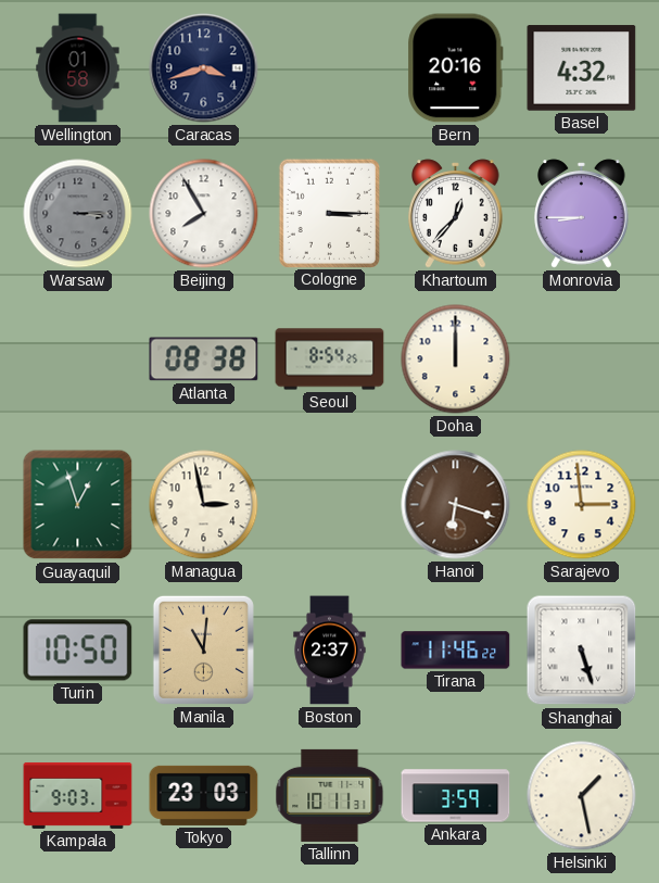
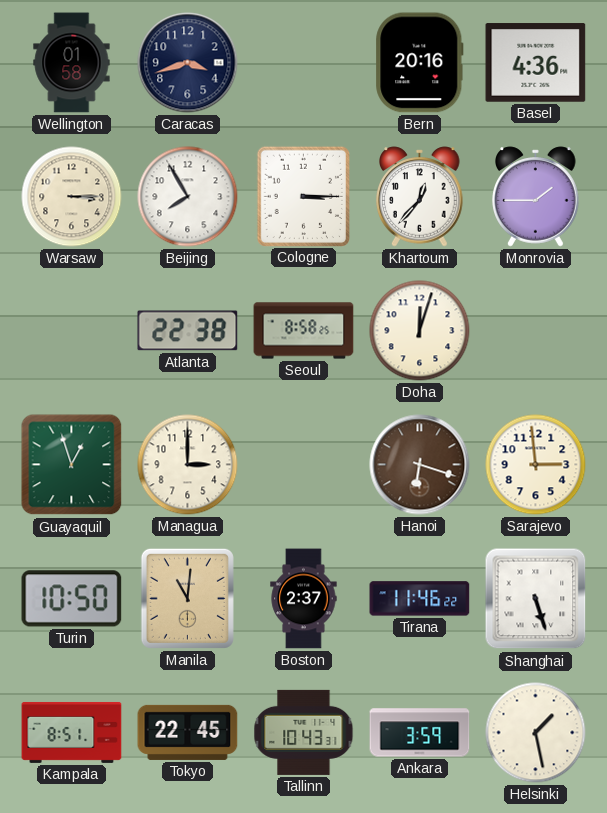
Basel: 4:32 -> 4:36 (536, 63)
Warsaw dial: grey -> cream (72, 197)
Monrovia: 8:45 -> 1:45 (536, 197)
Atlanta: 08:38 -> 22:38 (188, 331)
Seoul: 8:54 -> 8:58 (304, 331)
Doha: 12:00 -> 12:03 (420, 331)
Managua: 2:58 -> 3:00 (188, 465)
Kampala: 9:03 -> 8:51 (72, 732)
Tokyo: 23:03 -> 22:45 (188, 732)
Tallinn: 10:11 -> 10:43 (304, 732)
